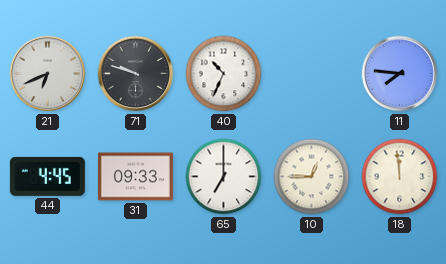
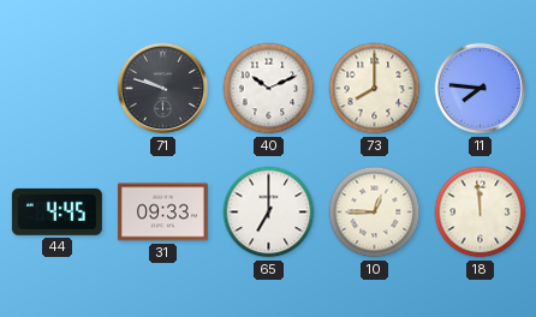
21: 6:41 -> none (48, 74)
40: 10:34 -> 10:11 (269, 89)
73: none -> 8:00 (375, 89)
